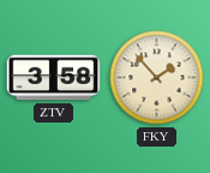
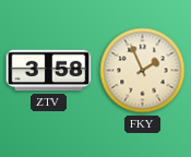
FKY: 1:53 -> 1:56 (143, 71)
